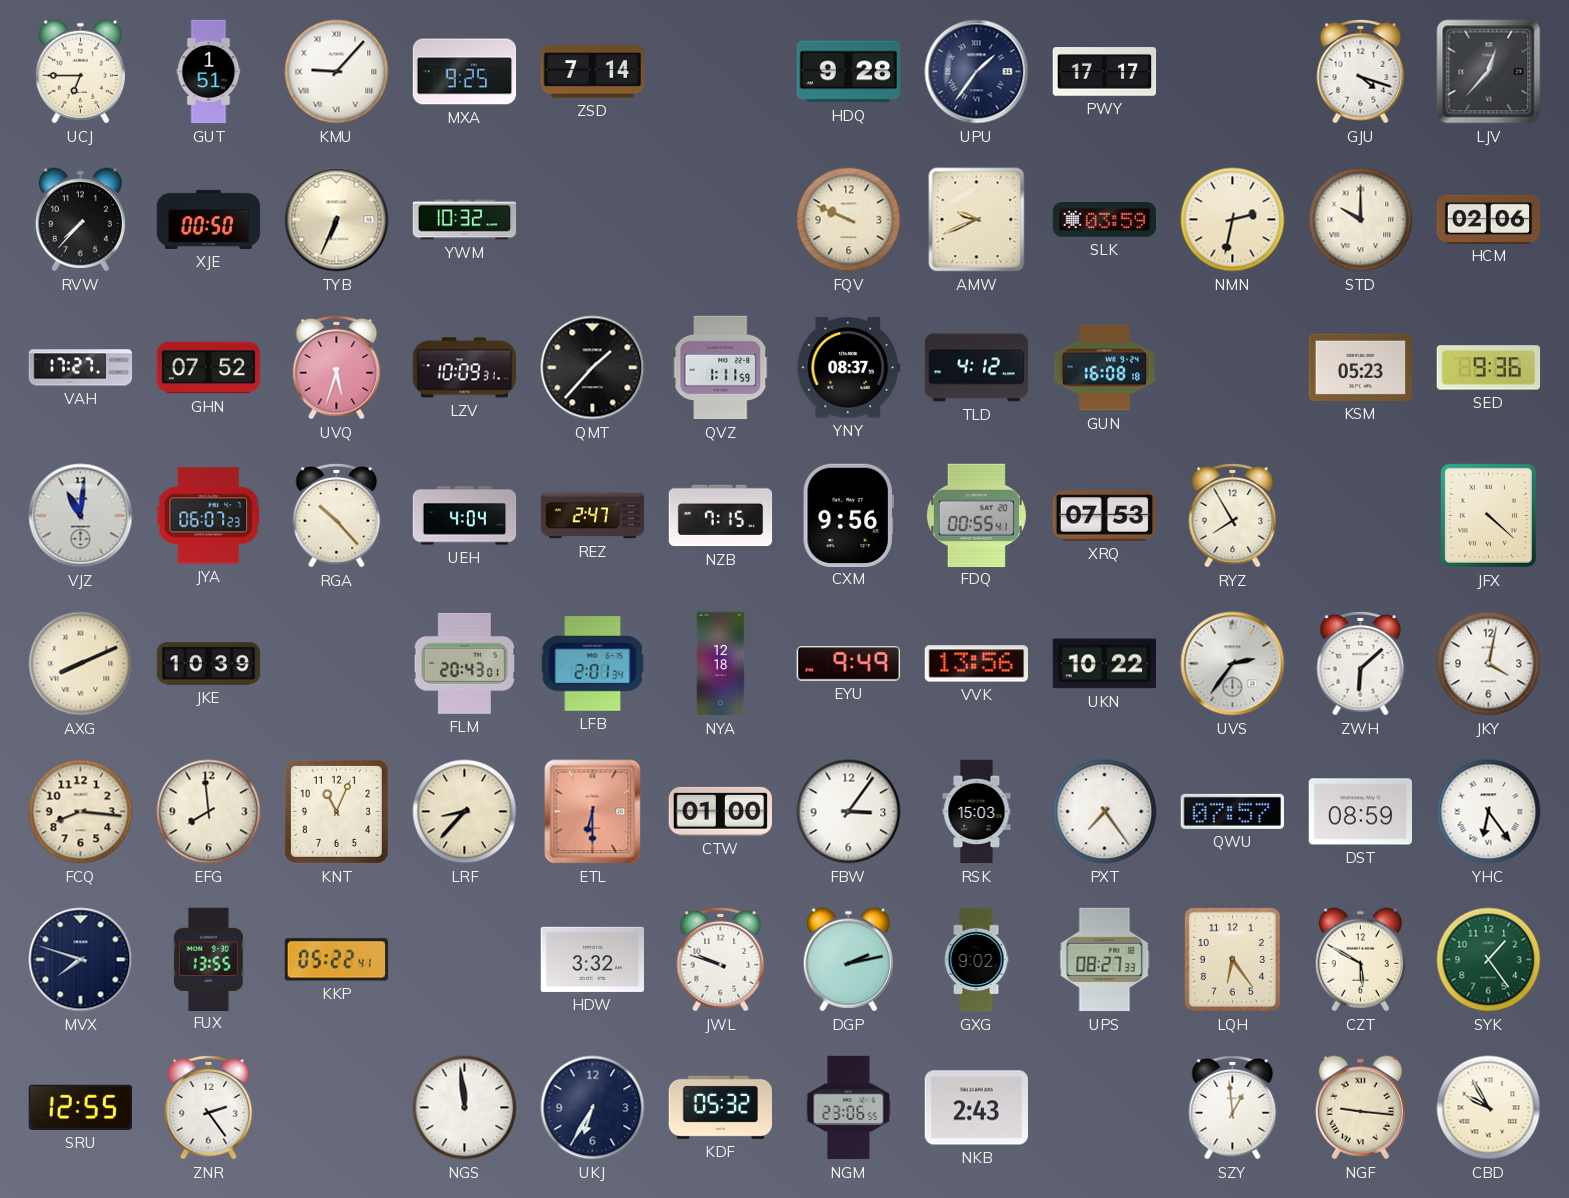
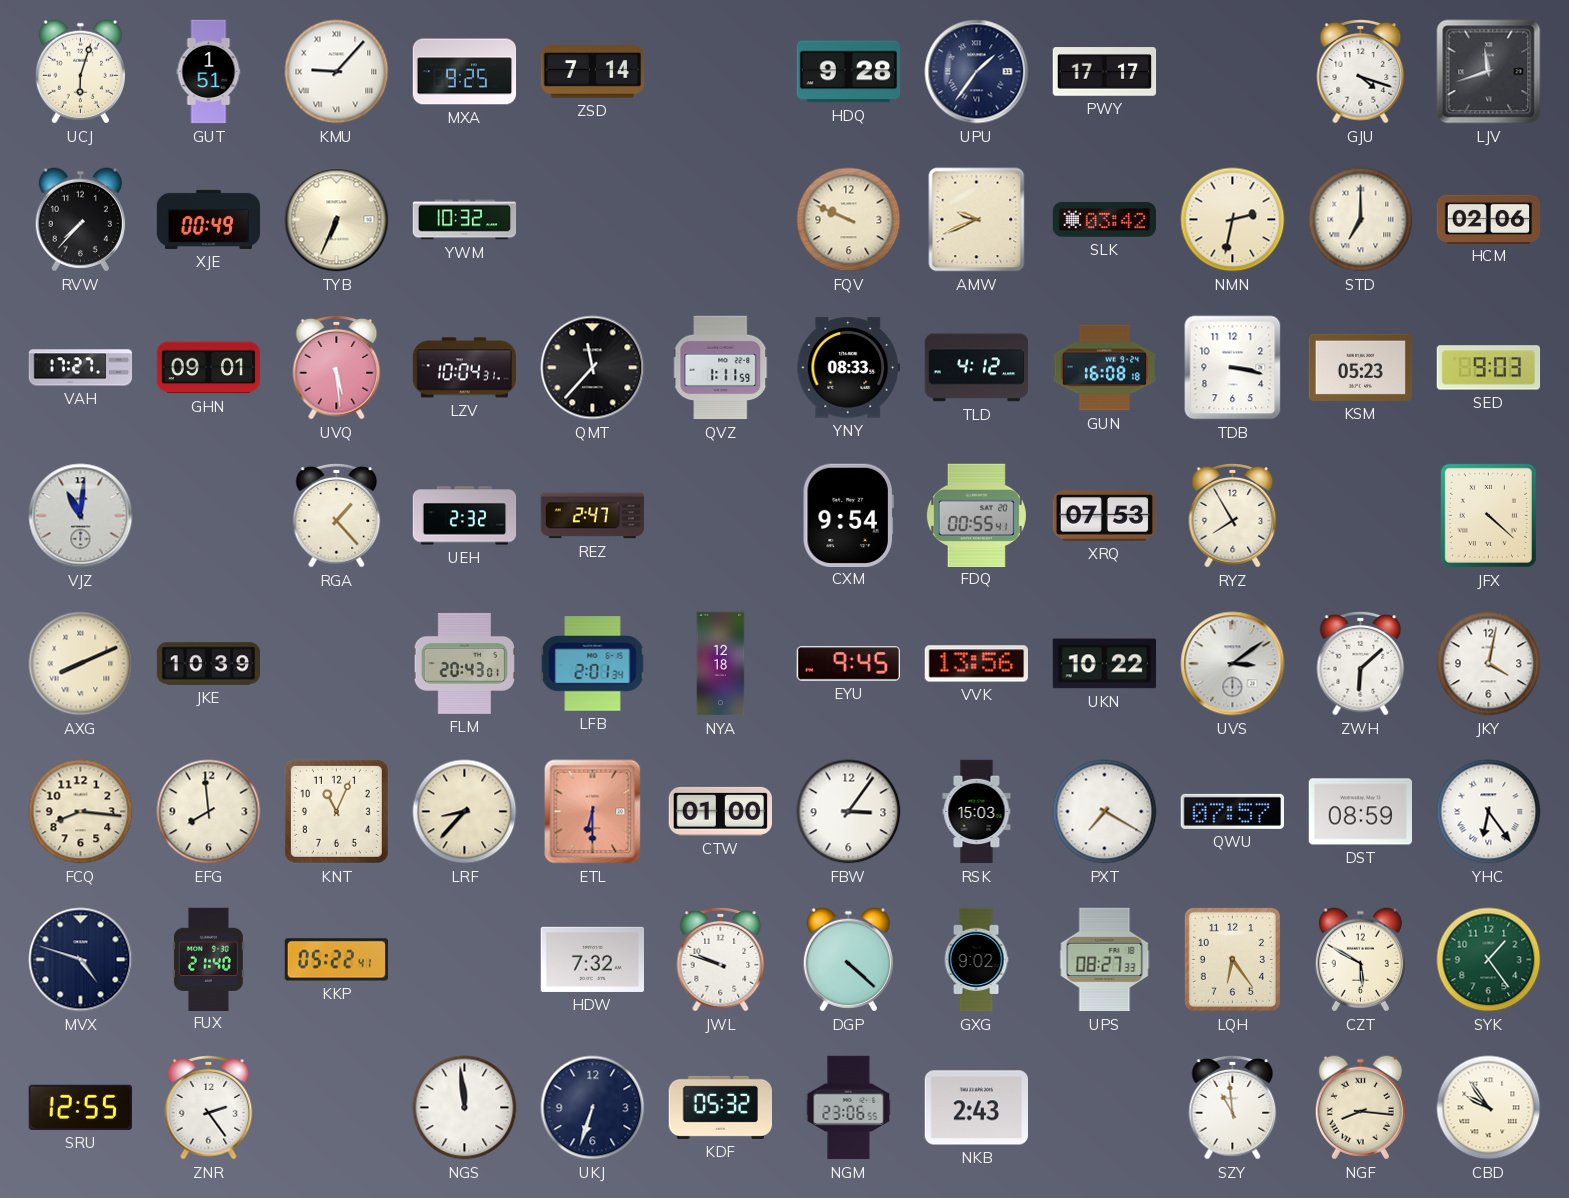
UCJ: 6:45 -> 6:03 (80, 72)
LJV: 12:37 -> 11:42 (1489, 72)
XJE: 00:50 -> 00:49 (209, 219)
SLK: 03:59 -> 03:42 (1104, 219)
STD: 10:00 -> 7:00 (1361, 220)
GHN: 07:52 -> 09:01 (209, 368)
UVQ: 5:33 -> 5:29 (337, 368)
LZV: 10:09 -> 10:04 (465, 368)
QMT: 1:37 -> 11:37 (593, 368)
YNY: 08:37 -> 08:33 (848, 368)
TDB: none -> 3:17 (1233, 368)
SED: 9:36 -> 9:03 (1489, 368)
JYA: 06:07 -> none (209, 516)
RGA: 10:23 -> 1:23 (337, 516)
UEH: 4:04 -> 2:32 (465, 516)
NZB: 7:15 -> none (721, 516)
CXM: 9:56 -> 9:54 (848, 515)
EYU: 9:49 -> 9:45 (848, 664)
UVS: 2:36 -> 3:09 (1233, 664)
PXT: 7:24 -> 7:20 (1105, 812)
MVX: 7:48 -> 4:48 (81, 960)
FUX: 13:55 -> 21:40 (208, 959)
HDW: 3:32 -> 7:32 (592, 959)
DGP: 2:13 -> 4:22 (848, 960)
UKJ: 6:35 -> 6:33 (593, 1108)
SZY: 12:59 -> 10:59 (1233, 1108)
NGF: 9:16 -> 8:16 (1360, 1108)
CBD: 9:55 -> 9:54 (1489, 1108)
